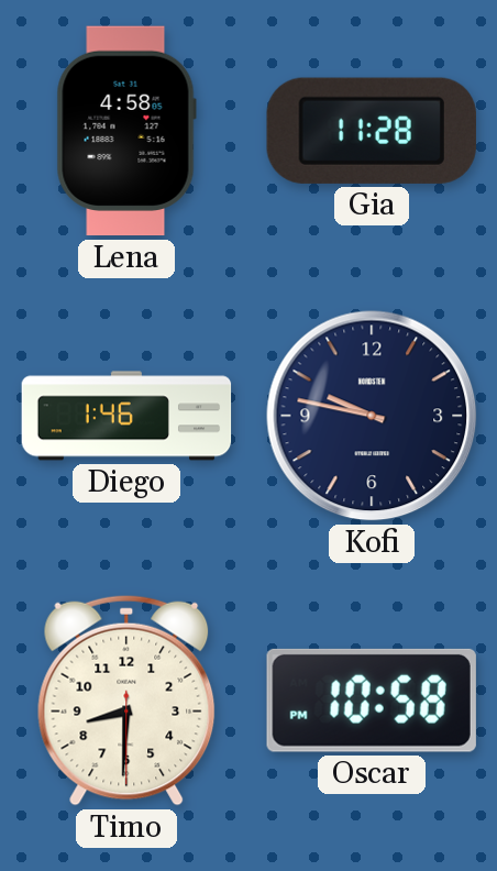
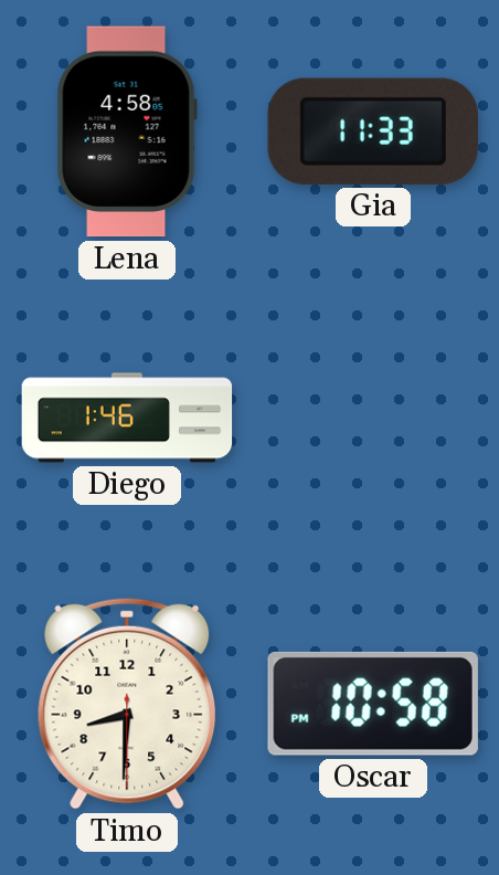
Gia: 11:28 -> 11:33 (373, 131)
Kofi: 9:47 -> none (372, 416)
